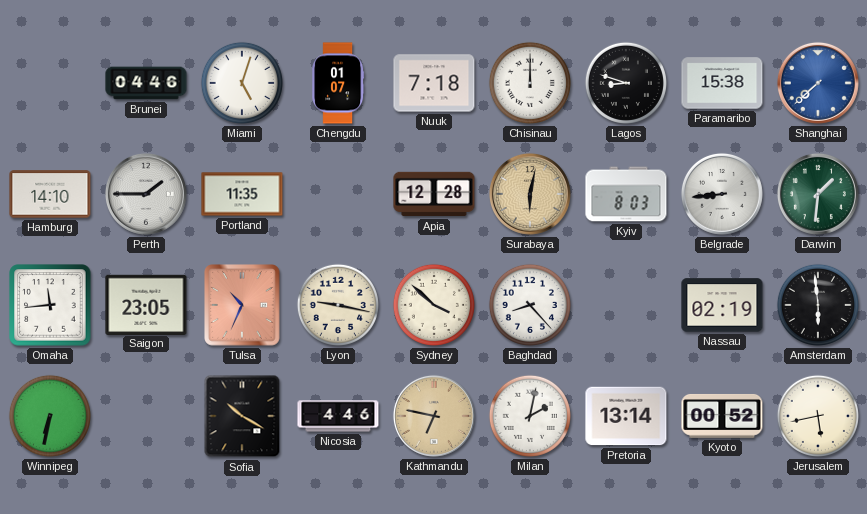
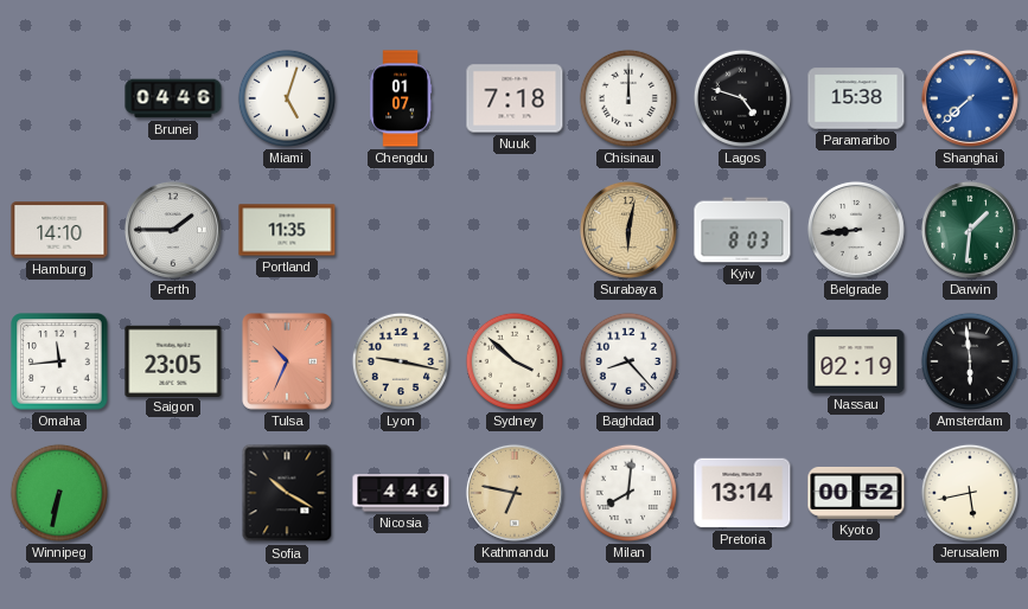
Lagos: 8:48 -> 4:48 (742, 98)
Apia: 12:28 -> none (434, 194)
Milan: 2:02 -> 8:01 (628, 493)
